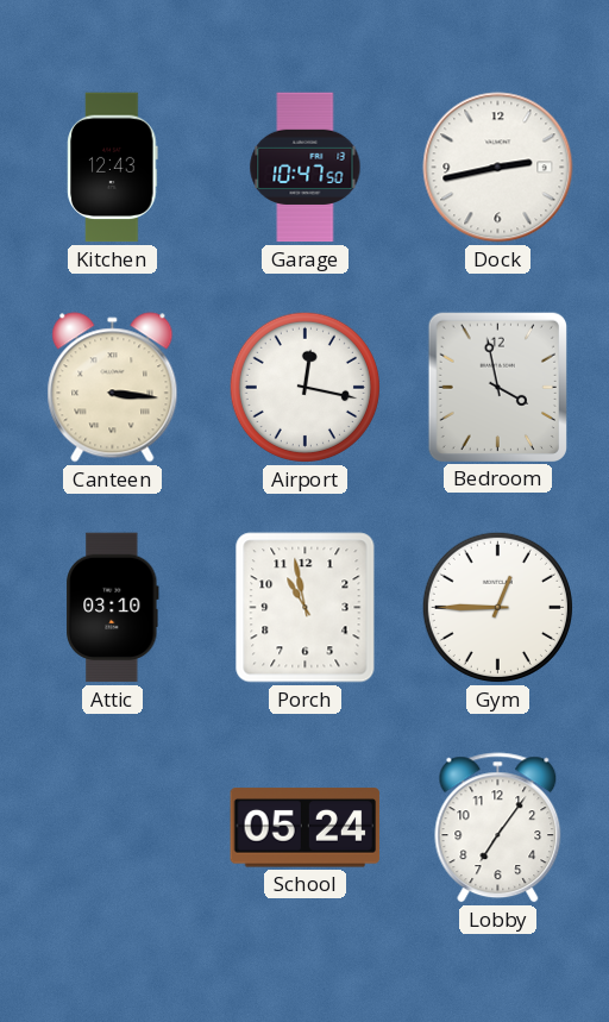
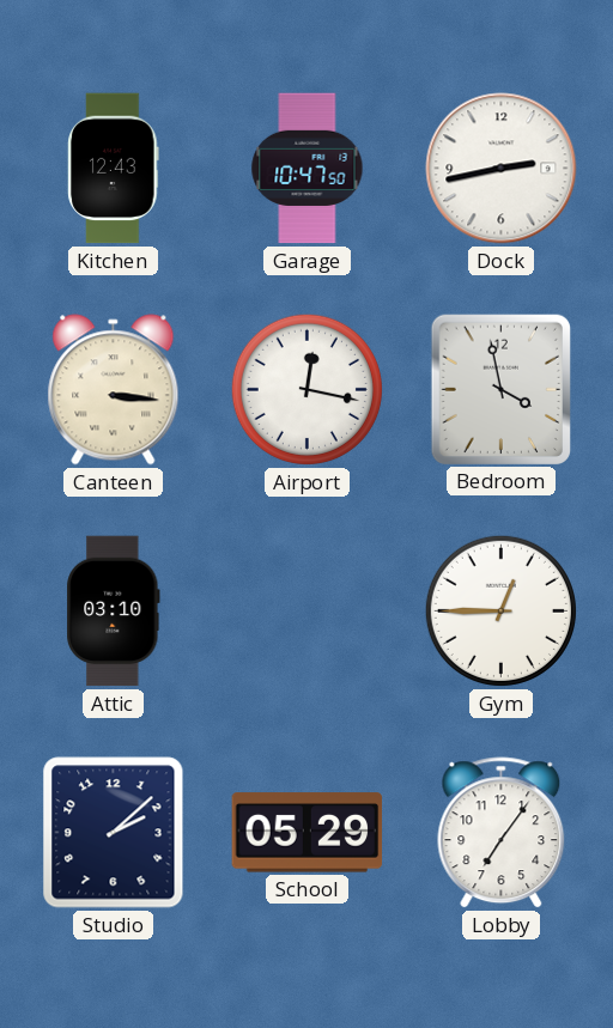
Porch: 10:58 -> none (306, 608)
Studio: none -> 2:08 (114, 833)
School: 05:24 -> 05:29 (308, 833)
